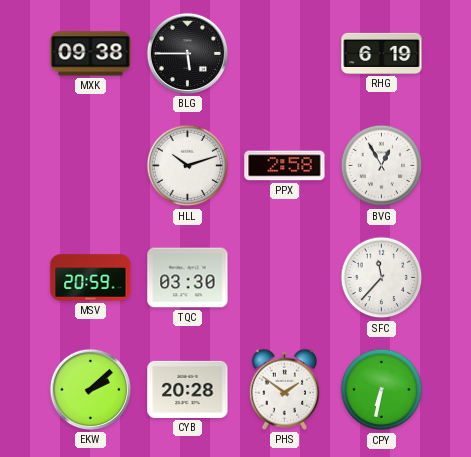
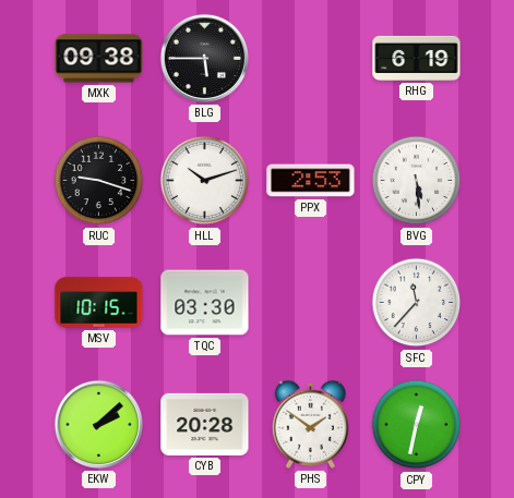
RUC: none -> 9:18 (99, 181)
PPX: 2:58 -> 2:53 (311, 181)
BVG: 12:55 -> 5:29 (417, 181)
MSV: 20:59 -> 10:15 (99, 303)
CPY: 6:32 -> 12:32 (417, 425)
